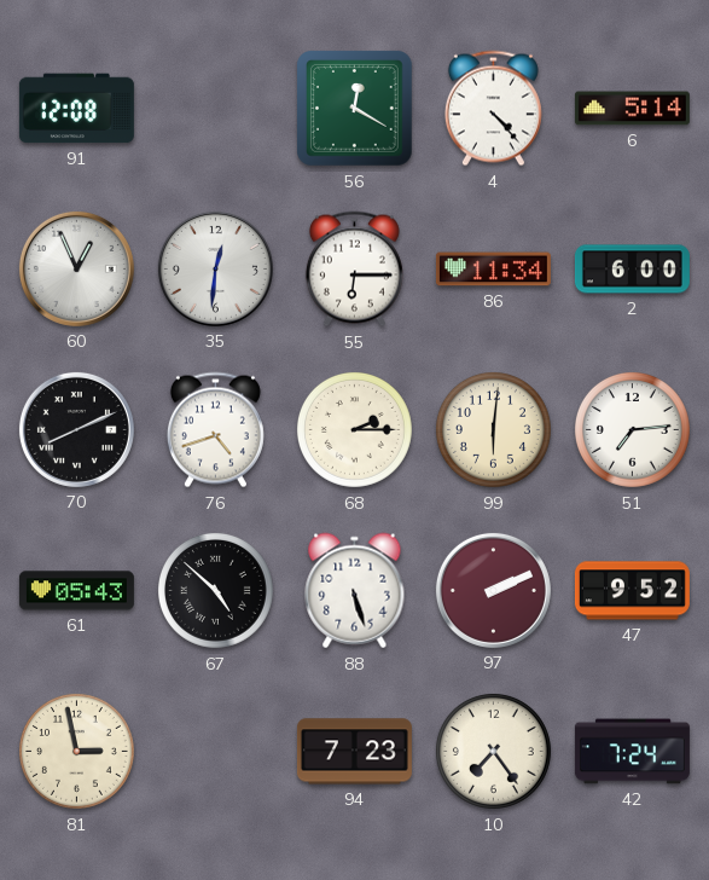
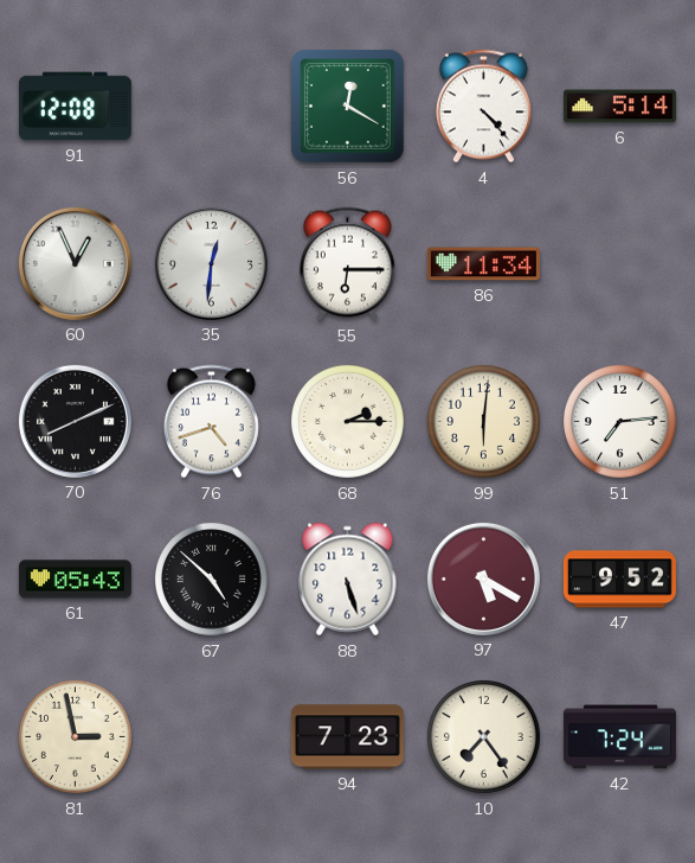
2: 6:00 -> none (632, 270)
97: 2:11 -> 5:20 (483, 578)
